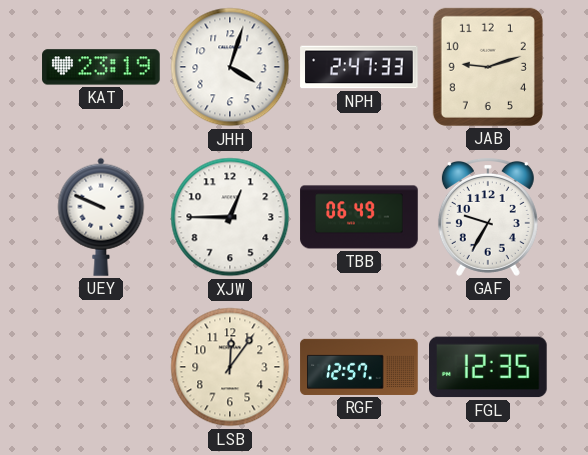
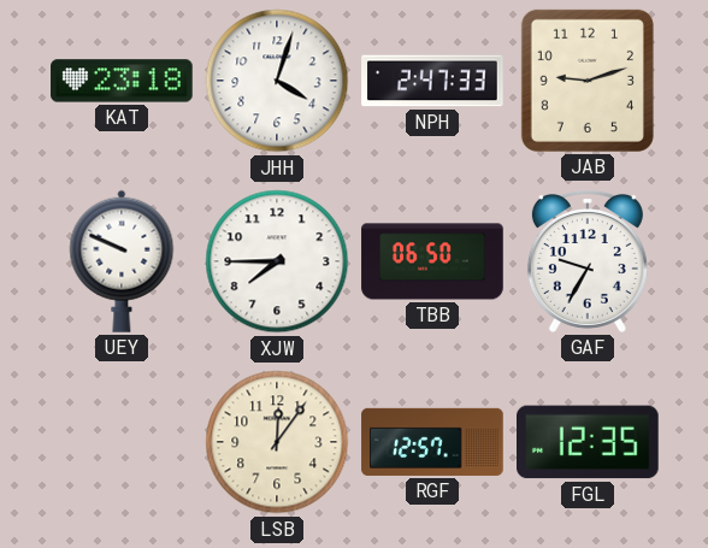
KAT: 23:19 -> 23:18 (122, 81)
XJW: 12:45 -> 7:45 (277, 261)
TBB: 06:49 -> 06:50 (432, 261)
